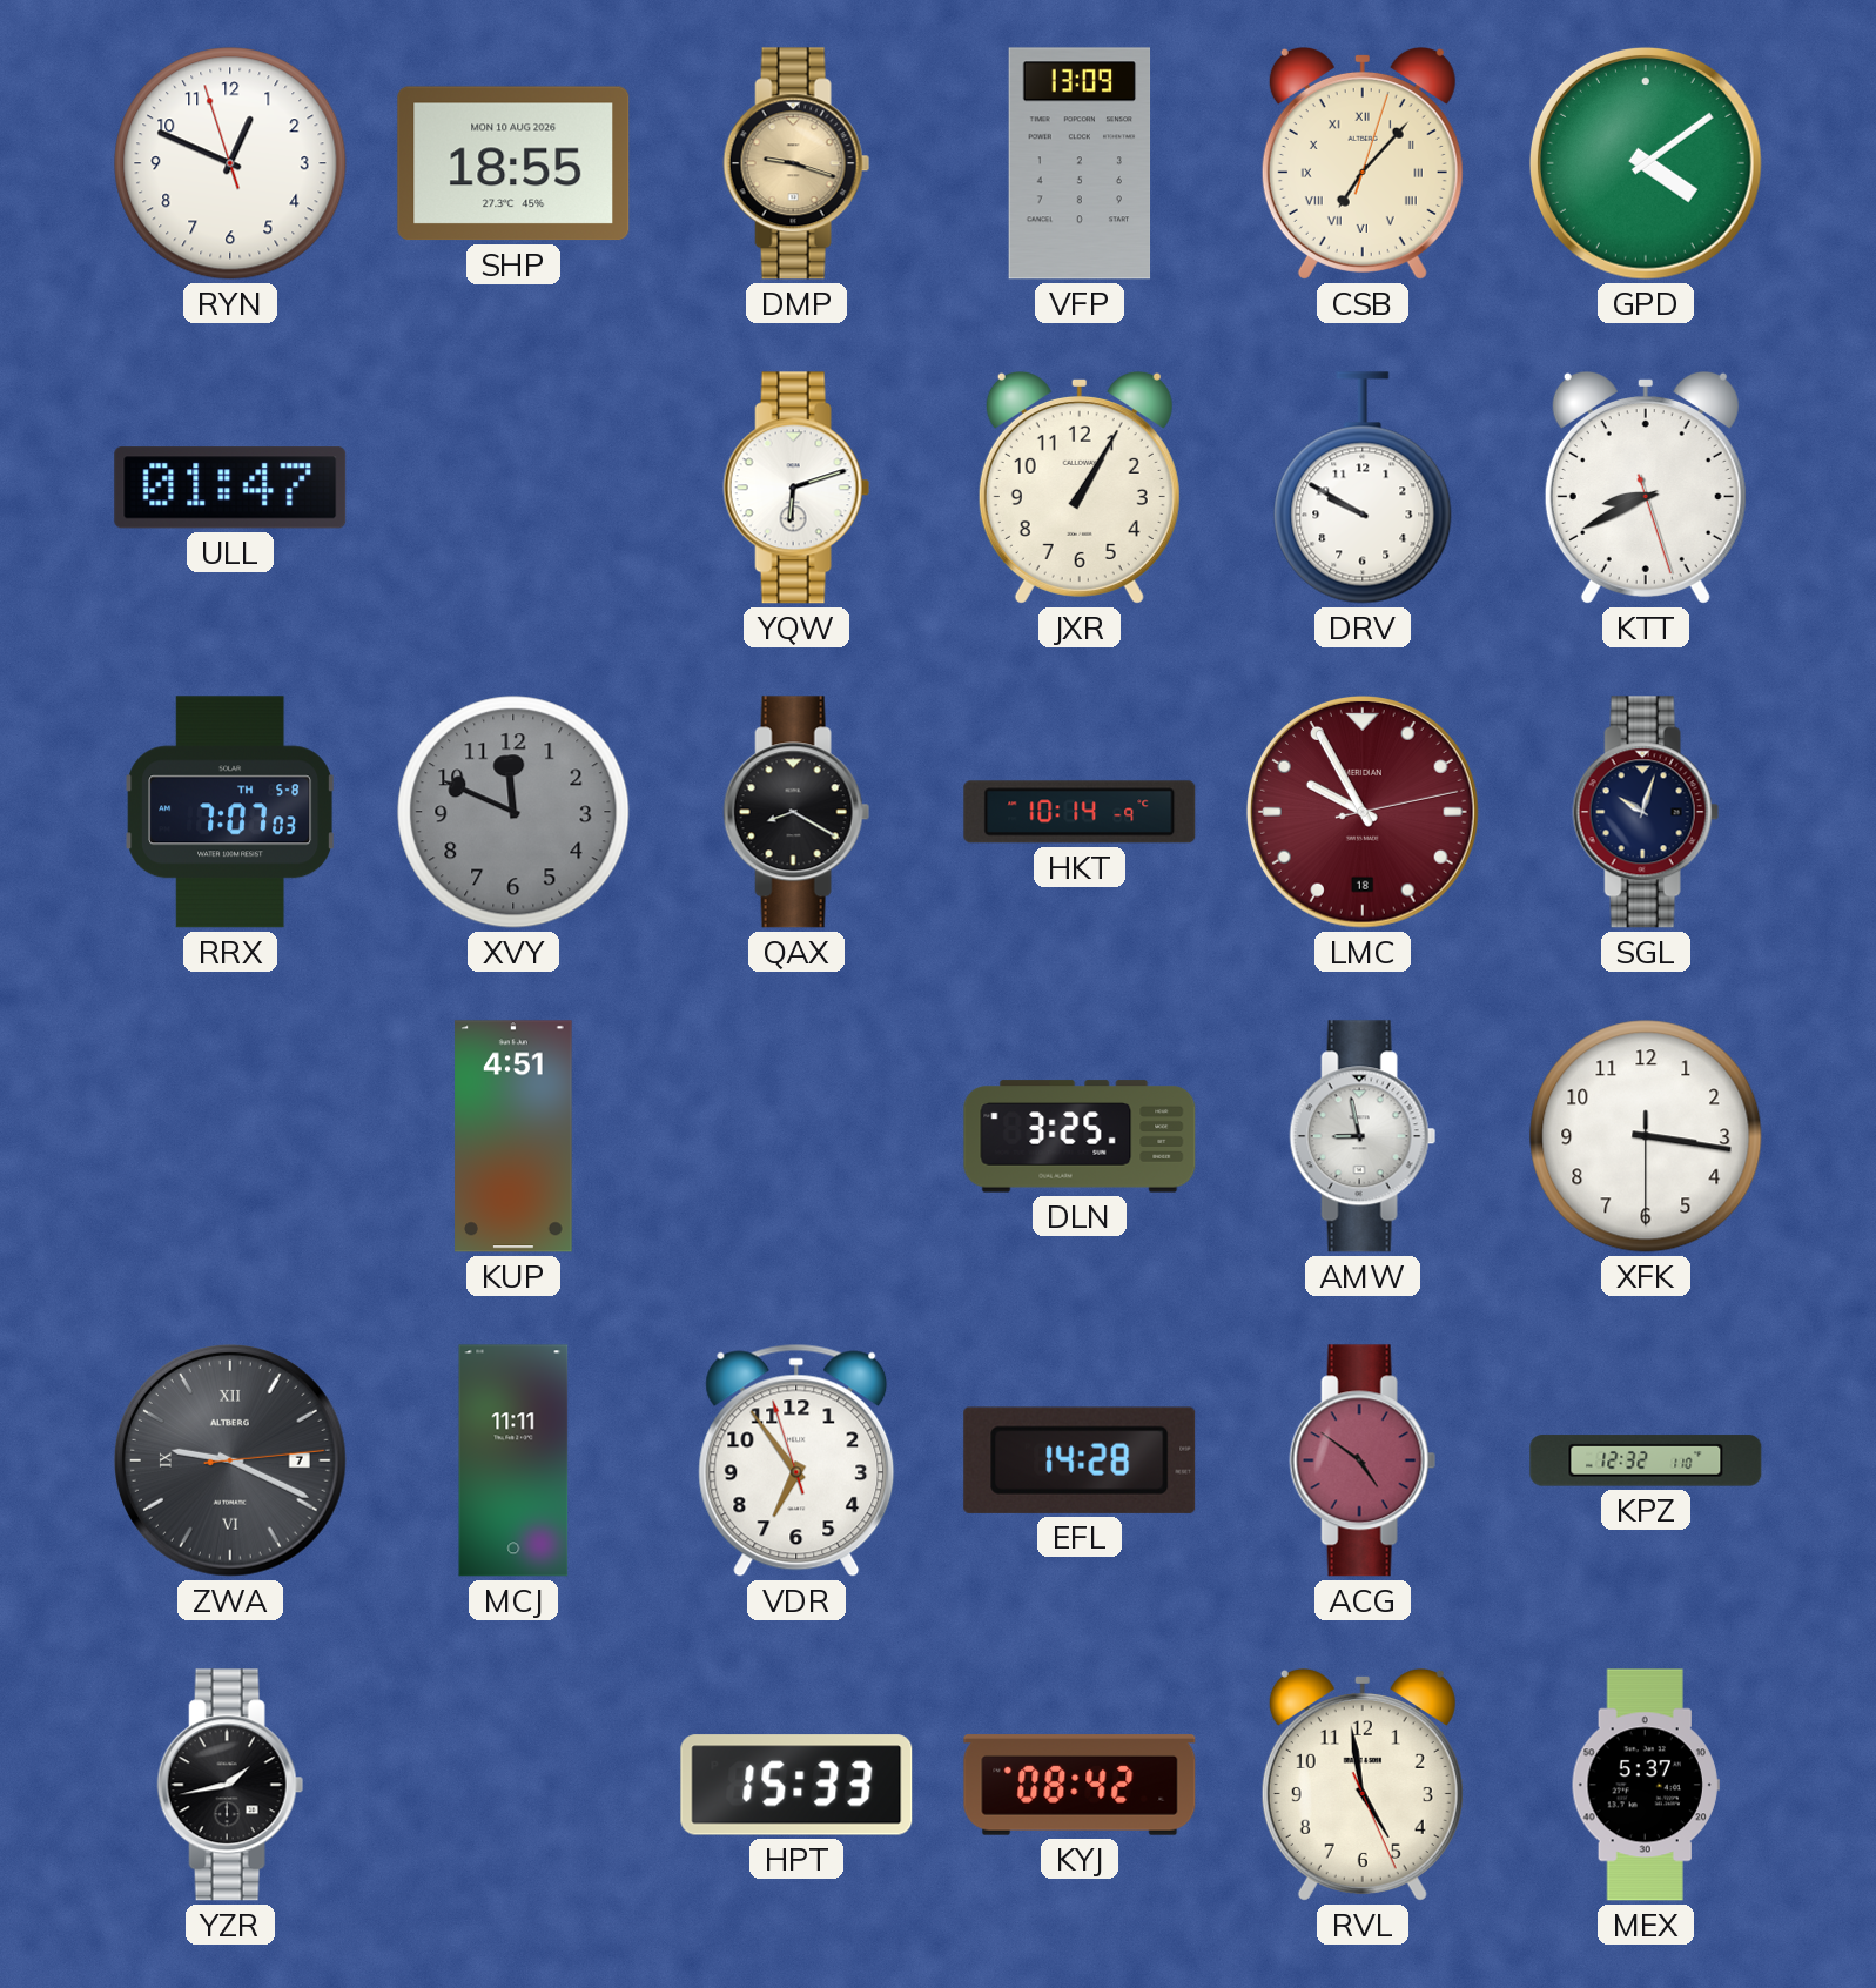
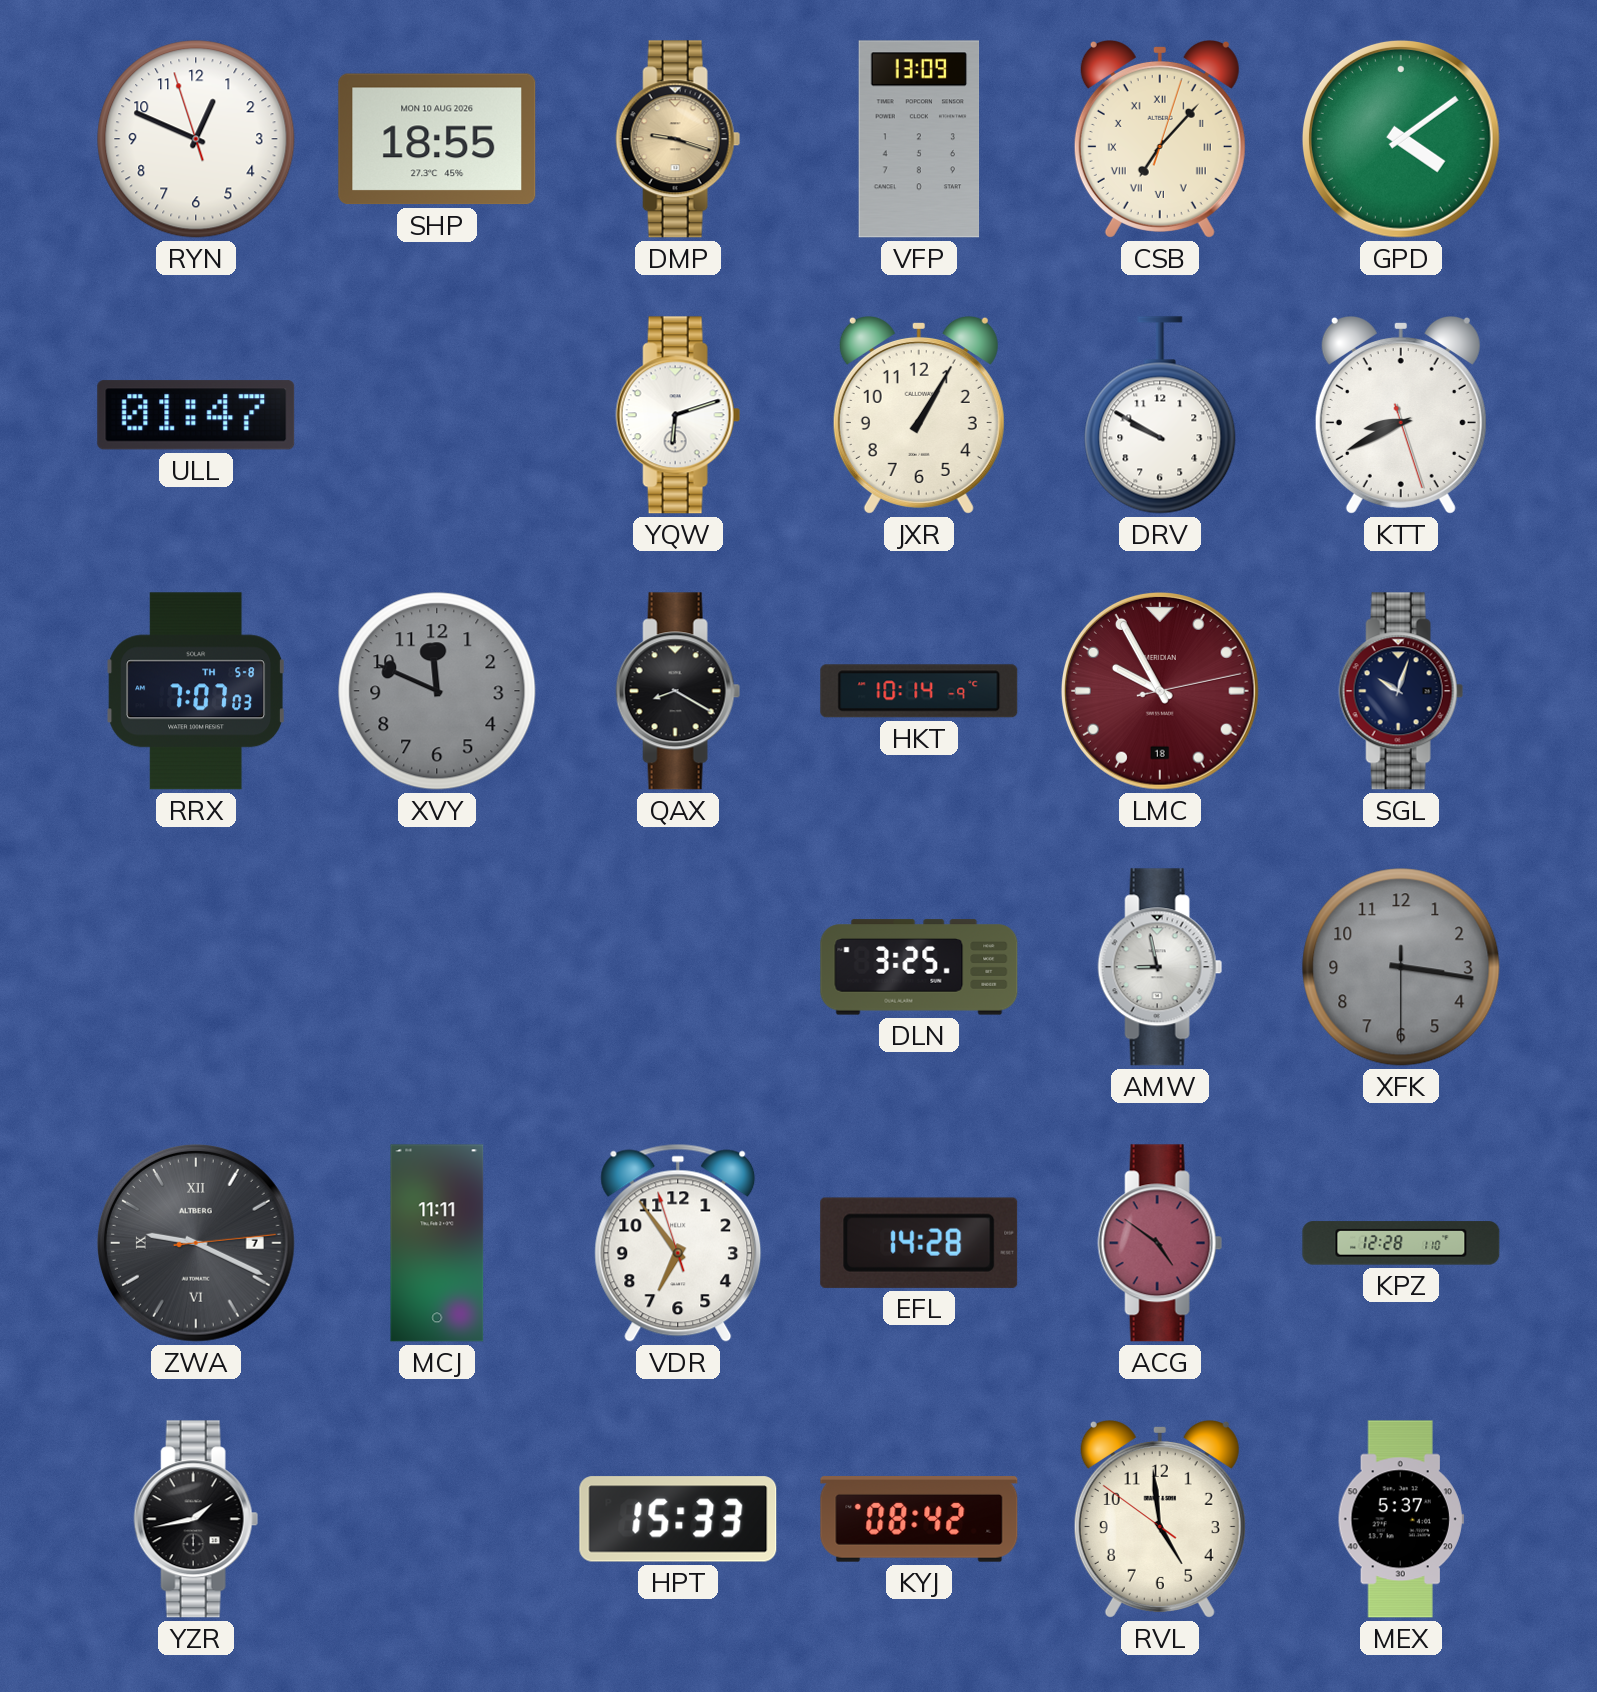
KUP: 4:51 -> none (513, 1136)
XFK dial: white -> grey (1401, 967)
KPZ: 12:32 -> 12:28 (1401, 1243)
RVL: 4:58:26 -> 4:58:51 (1160, 1520)
